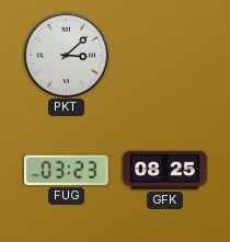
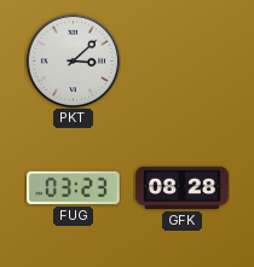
GFK: 08:25 -> 08:28 (183, 187)
